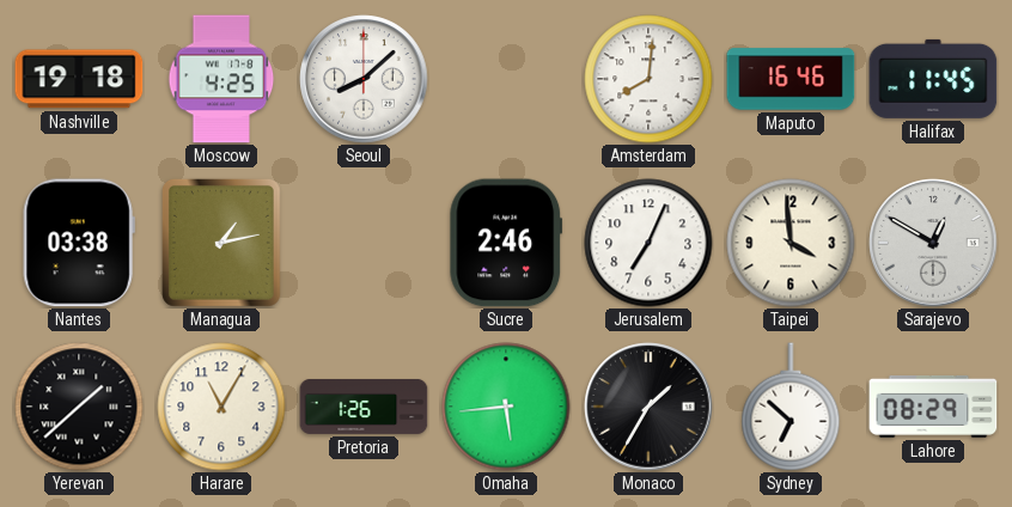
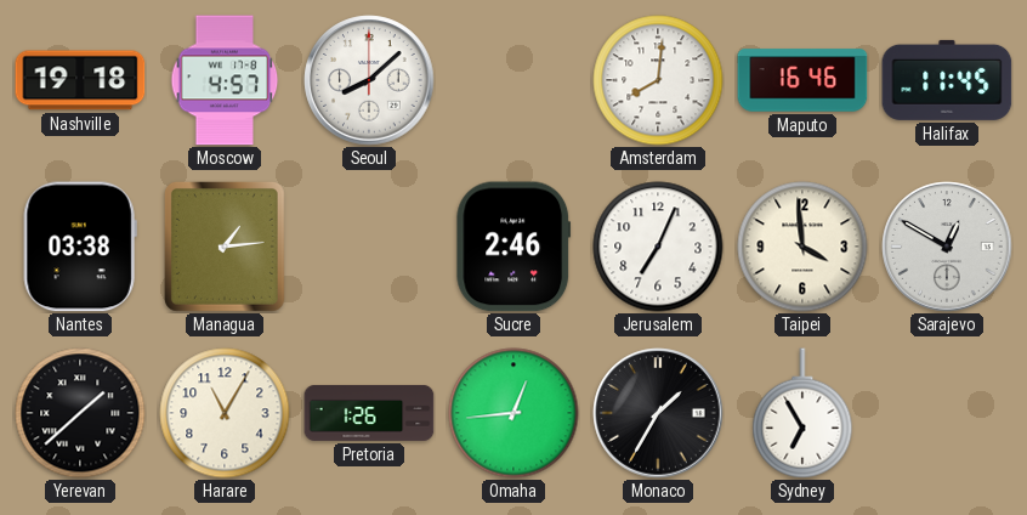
Moscow: 4:25 -> 4:57 (225, 80)
Managua: 1:13 -> 1:14 (225, 247)
Omaha: 5:44 -> 12:44 (513, 413)
Sydney: 6:52 -> 6:55 (802, 413)
Lahore: 08:29 -> none (933, 407)
